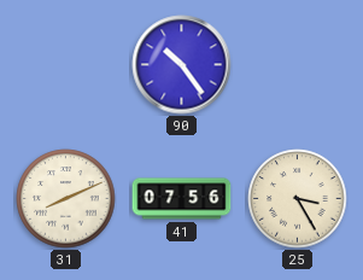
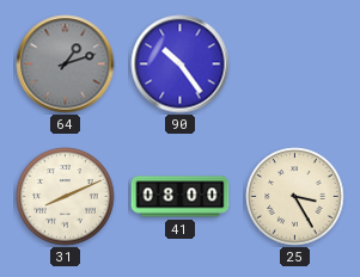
64: none -> 1:12 (66, 64)
41: 07:56 -> 08:00 (181, 197)
